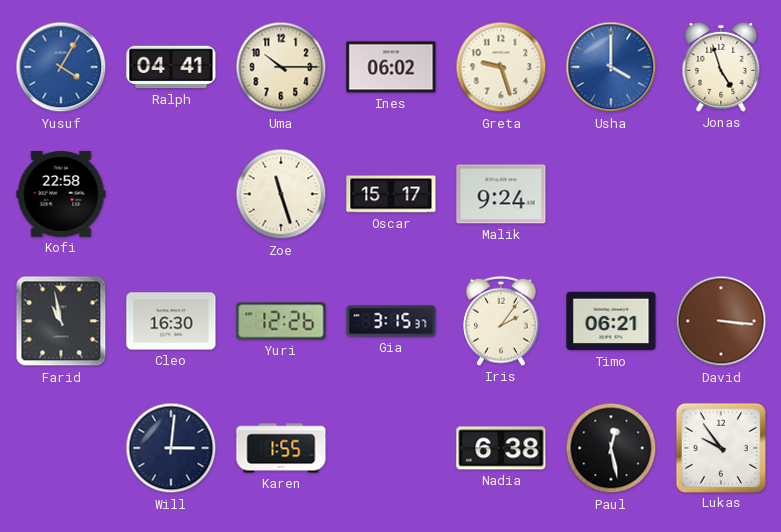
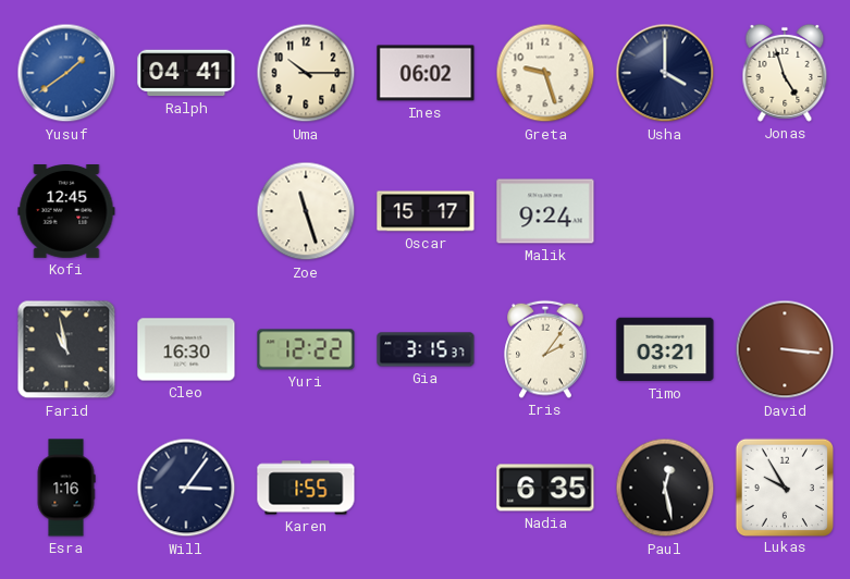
Yusuf: 4:05 -> 1:39 (66, 73)
Usha dial: blue -> navy (665, 73)
Kofi: 22:58 -> 12:45 (66, 212)
Yuri: 12:26 -> 12:22 (306, 349)
Timo: 06:21 -> 03:21 (665, 349)
Esra: none -> 1:16 (66, 488)
Will: 3:01 -> 3:06 (186, 488)
Nadia: 6:38 -> 6:35 (545, 488)
Lukas: 9:54 -> 9:55 (784, 486)
